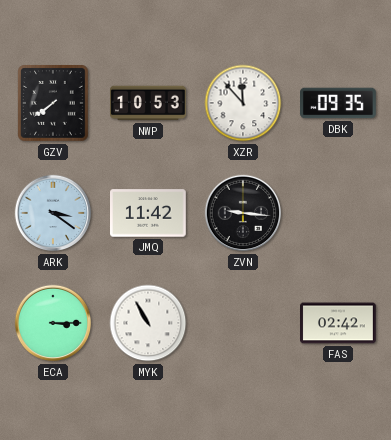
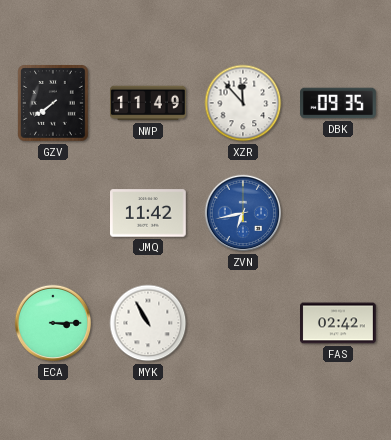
NWP: 10:53 -> 11:49 (149, 103)
ARK: 3:21 -> none (53, 213)
ZVN: 9:16 -> 6:43 (243, 213)
ZVN dial: black -> blue (243, 213)
